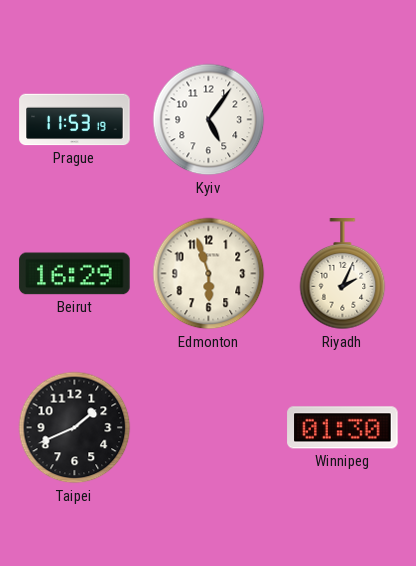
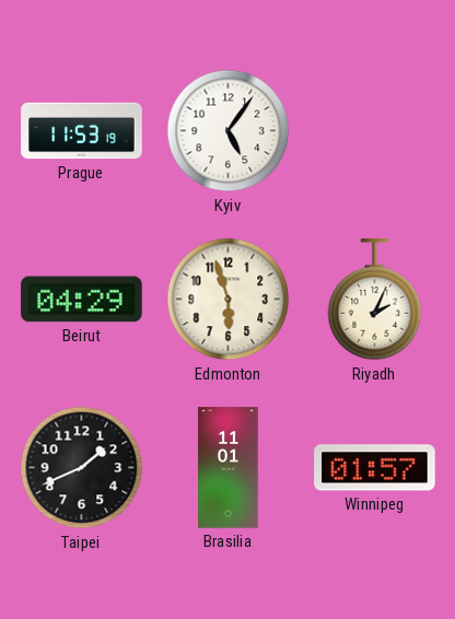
Beirut: 16:29 -> 04:29 (82, 300)
Brasilia: none -> 11:01 (229, 468)
Winnipeg: 01:30 -> 01:57 (375, 468)
